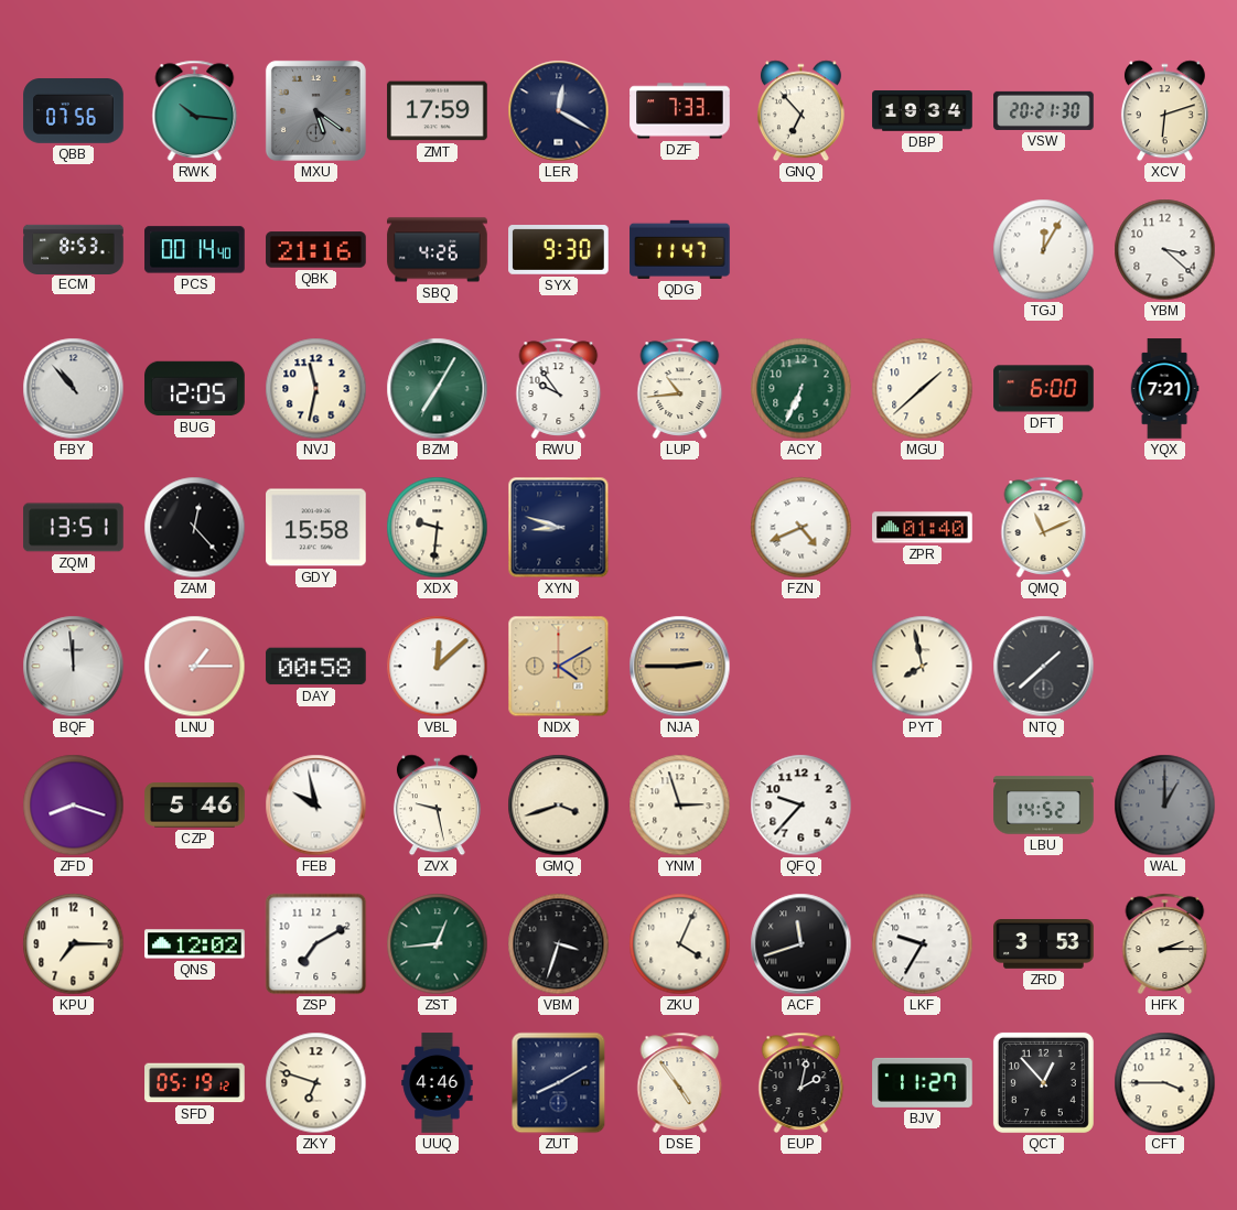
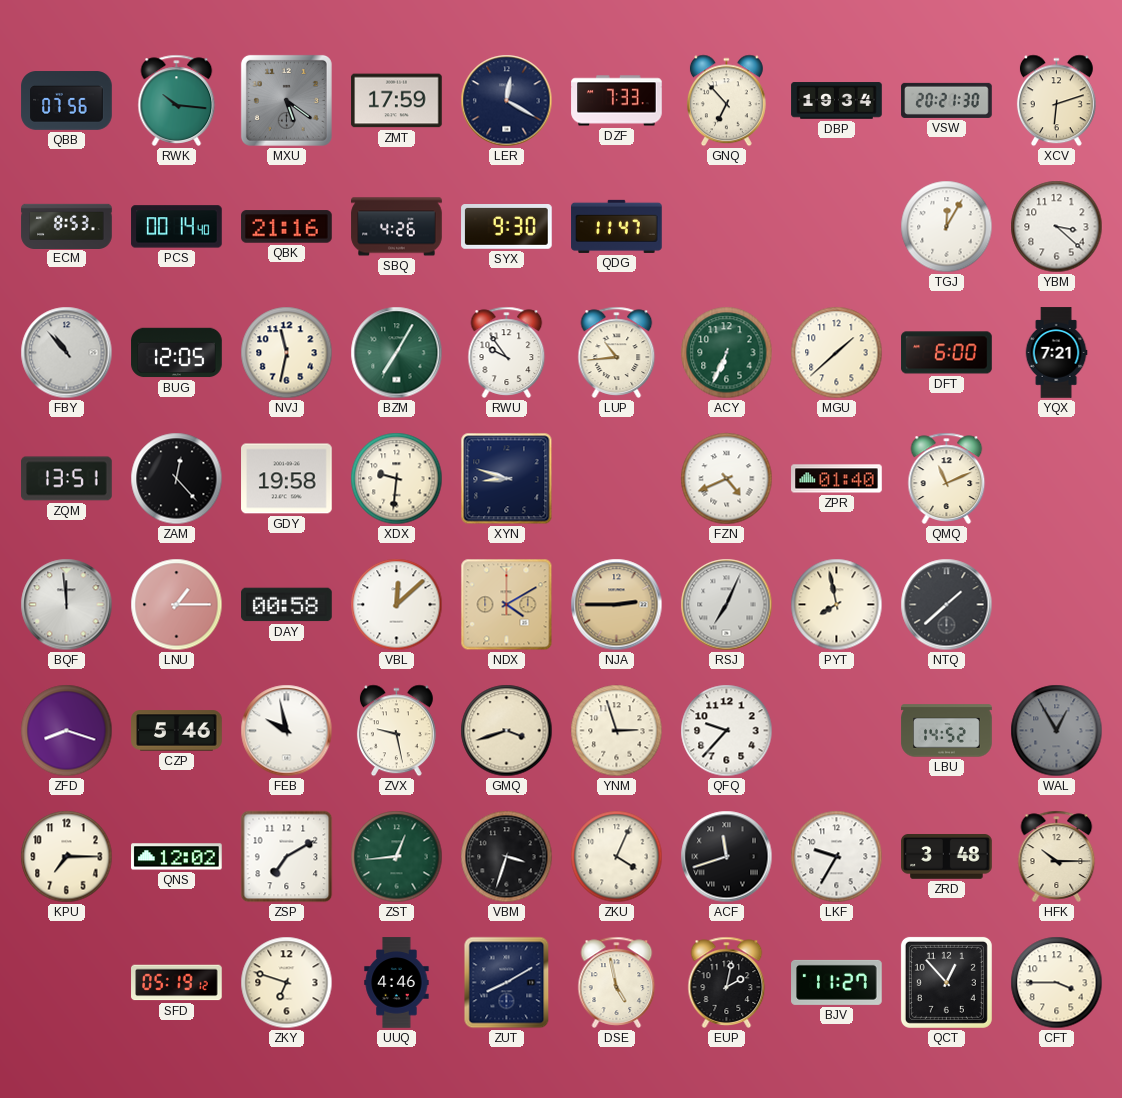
GDY: 15:58 -> 19:58 (287, 479)
RSJ: none -> 7:04 (727, 605)
WAL: 1:00 -> 12:55 (1057, 731)
ZRD: 3:53 -> 3:48 (947, 857)
HFK: 2:15 -> 10:15 (1057, 856)
DSE: 4:54 -> 4:58 (617, 982)
